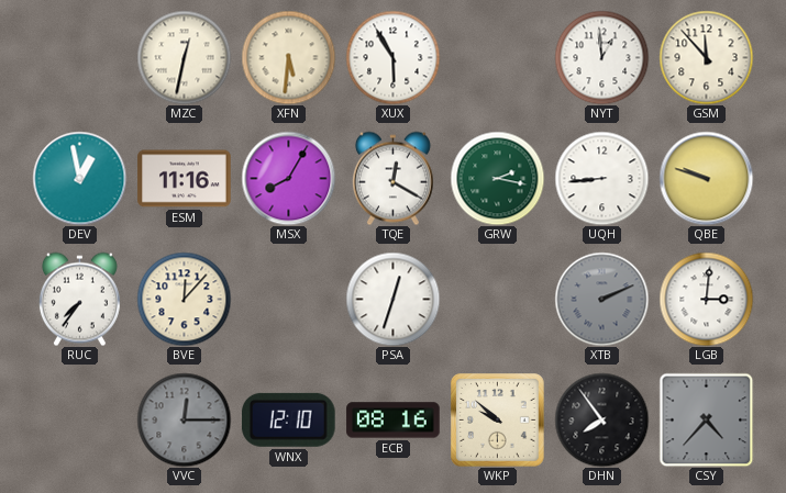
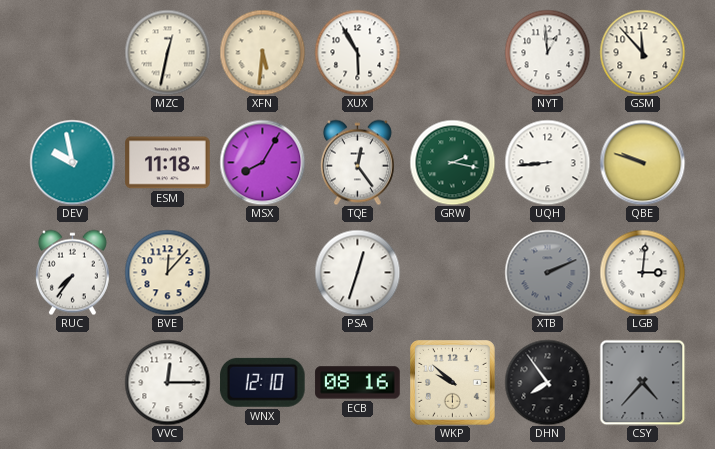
DEV: 12:58 -> 9:58 (72, 162)
ESM: 11:16 -> 11:18 (168, 163)
TQE: 12:20 -> 12:24 (357, 162)
VVC dial: grey -> white (167, 382)
